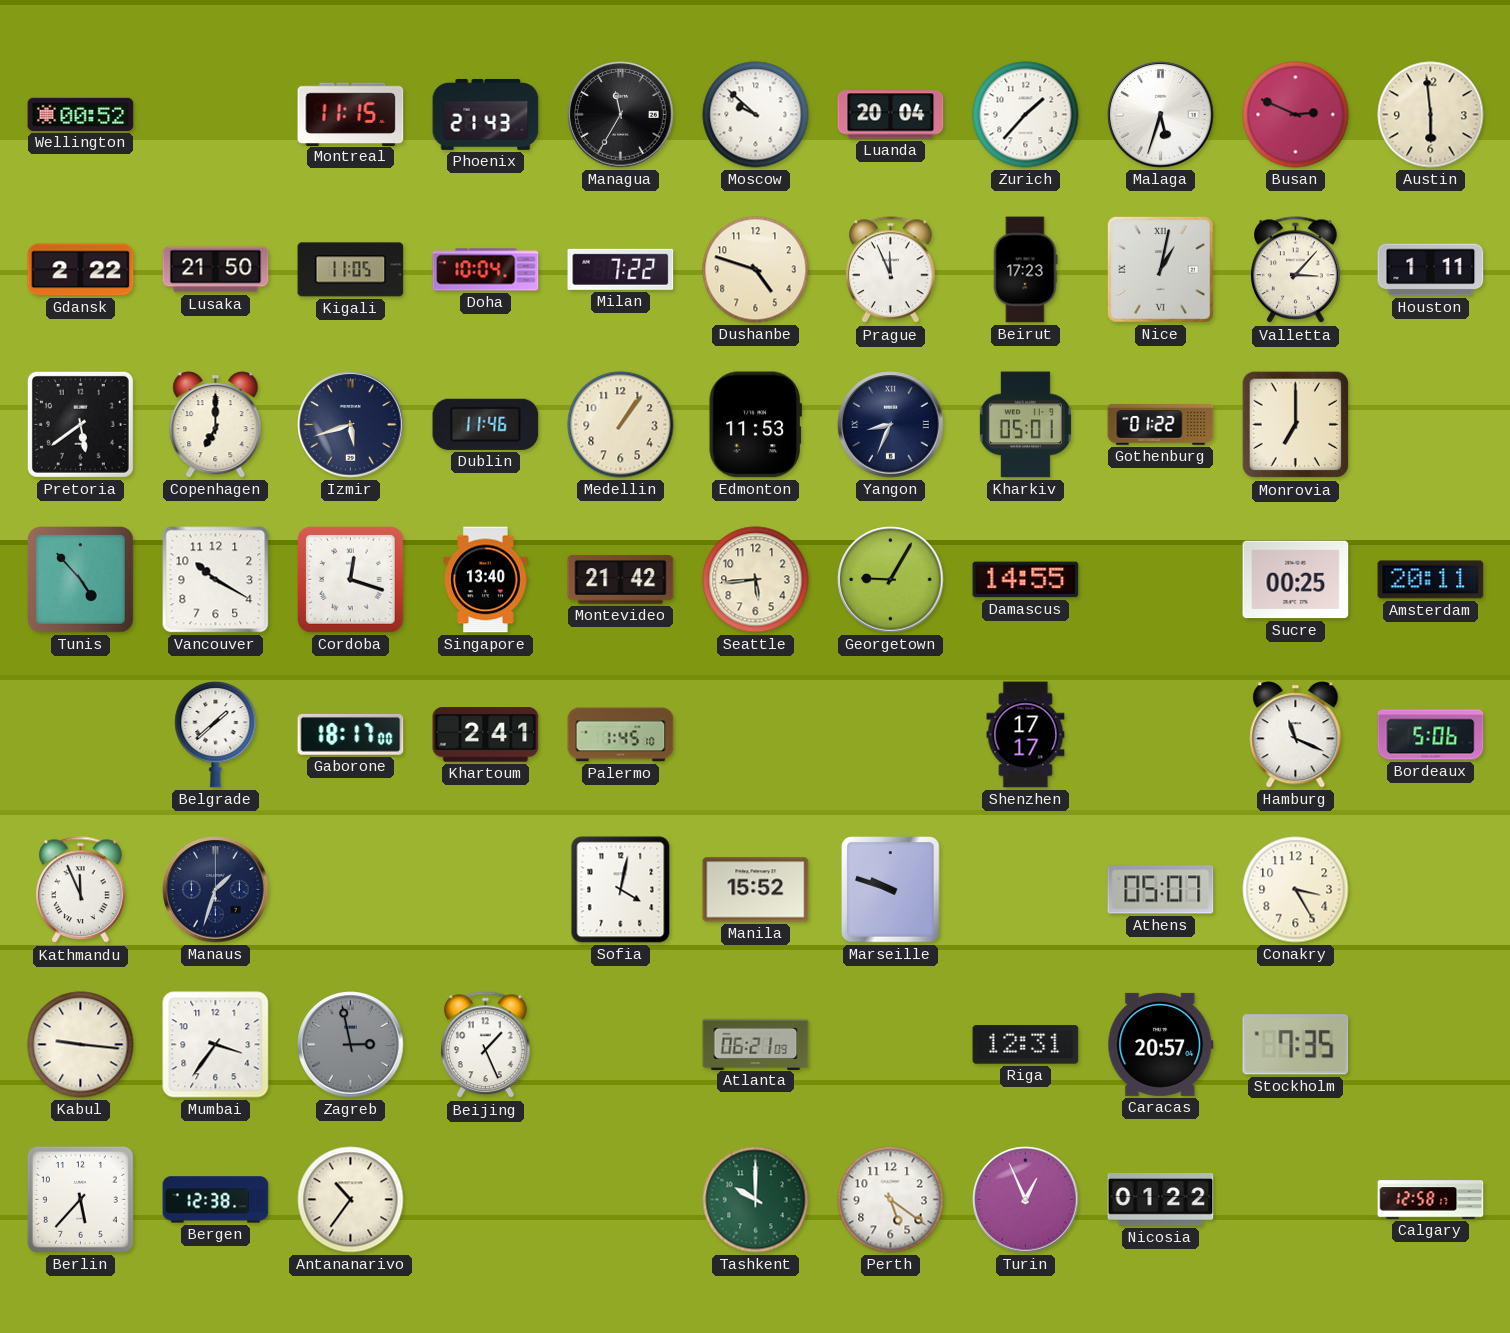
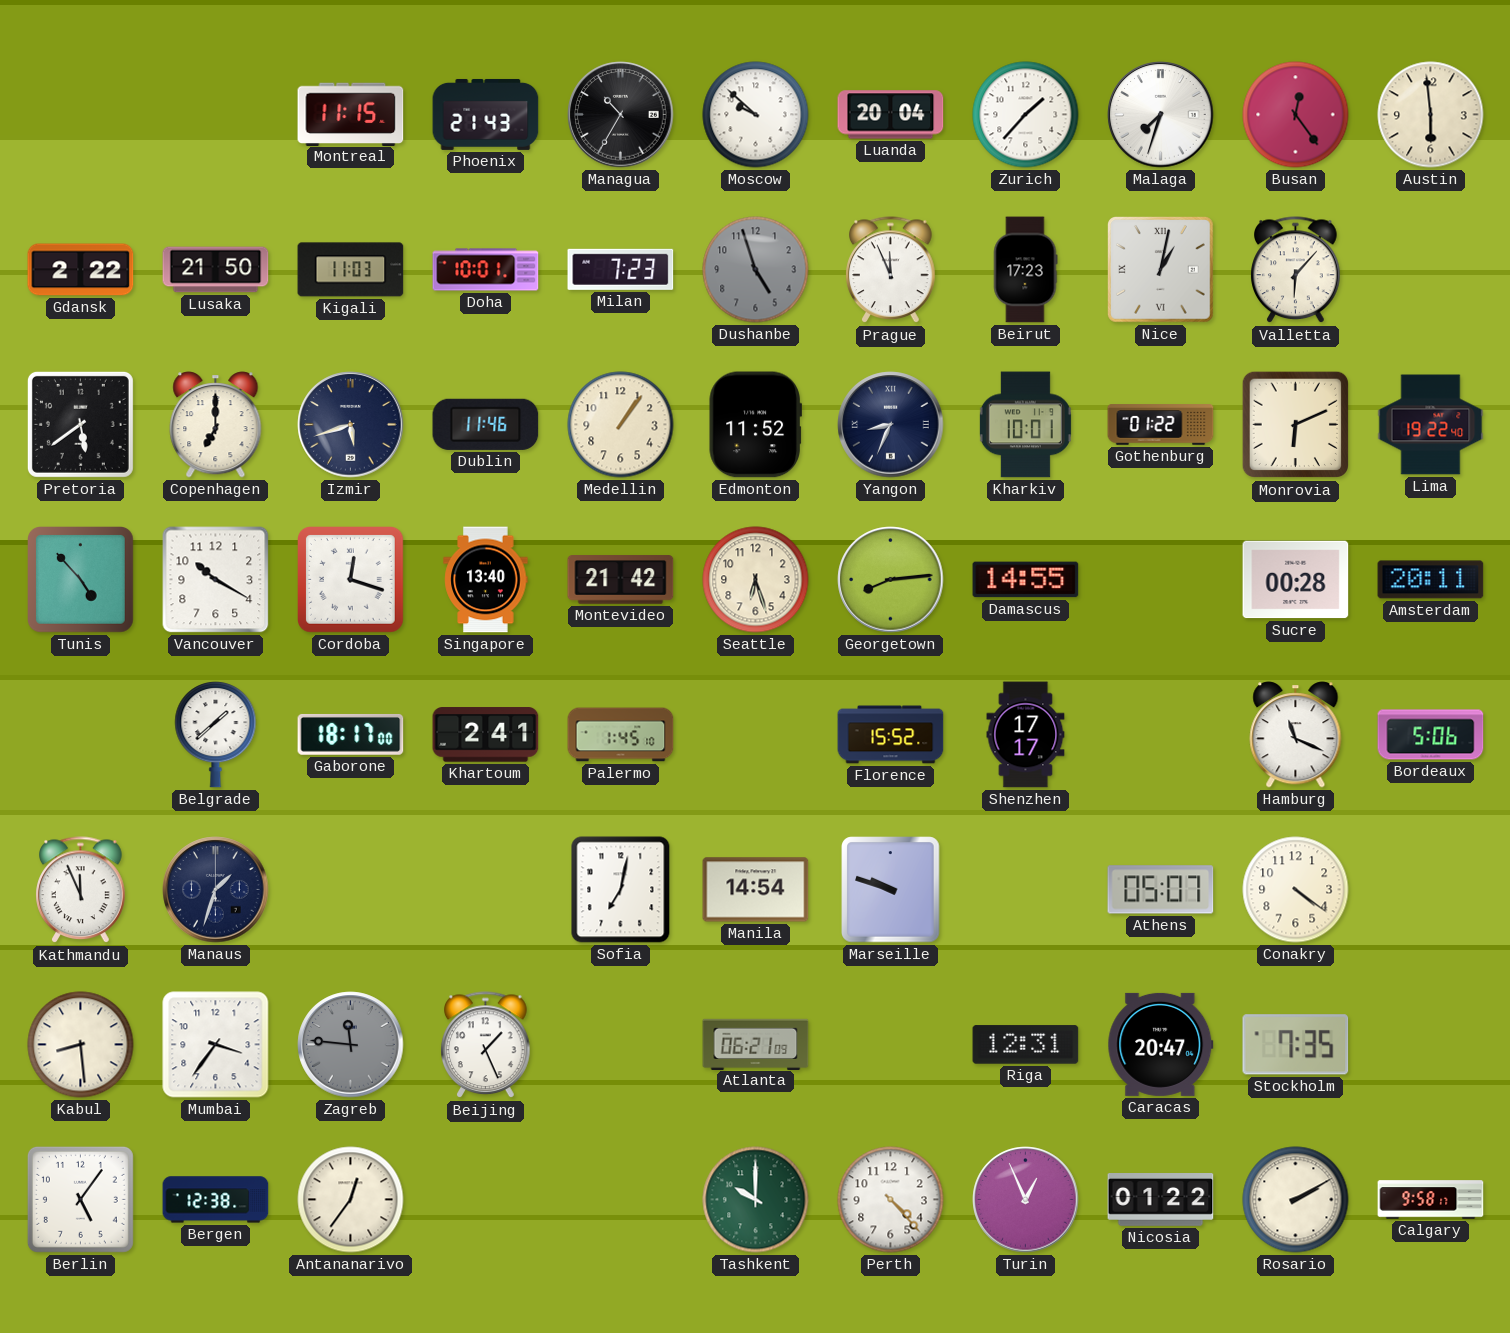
Wellington: 00:52 -> none (81, 114)
Managua: 11:35 -> 10:35 (621, 115)
Malaga: 5:33 -> 7:33 (1161, 115)
Busan: 2:49 -> 12:24 (1296, 115)
Kigali: 11:05 -> 11:03 (351, 270)
Doha: 10:04 -> 10:01 (486, 270)
Milan: 7:22 -> 7:23 (621, 269)
Dushanbe: 4:48 -> 4:57 (756, 270)
Dushanbe dial: cream -> grey (756, 270)
Valletta: 3:07 -> 6:07 (1296, 270)
Houston: 1:11 -> none (1431, 270)
Edmonton: 11:53 -> 11:52 (755, 425)
Kharkiv: 05:01 -> 10:01 (1025, 425)
Monrovia: 7:00 -> 6:11 (1296, 425)
Lima: none -> 19:22 (1431, 425)
Seattle: 5:44 -> 6:27 (756, 580)
Georgetown: 9:05 -> 8:14 (891, 580)
Sucre: 00:25 -> 00:28 (1296, 580)
Florence: none -> 15:52 (891, 735)
Sofia: 4:02 -> 7:02 (621, 890)
Manila: 15:52 -> 14:54 (756, 890)
Conakry: 3:25 -> 4:21 (1296, 890)
Kabul: 9:16 -> 8:29 (81, 1045)
Zagreb: 2:58 -> 11:46 (351, 1045)
Caracas: 20:57 -> 20:47 (1161, 1044)
Berlin: 5:37 -> 5:06 (80, 1199)
Antananarivo: 10:36 -> 12:36 (351, 1200)
Perth: 5:21 -> 4:23 (891, 1200)
Rosario: none -> 2:10 (1296, 1200)
Calgary: 12:58 -> 9:58 (1431, 1200)
